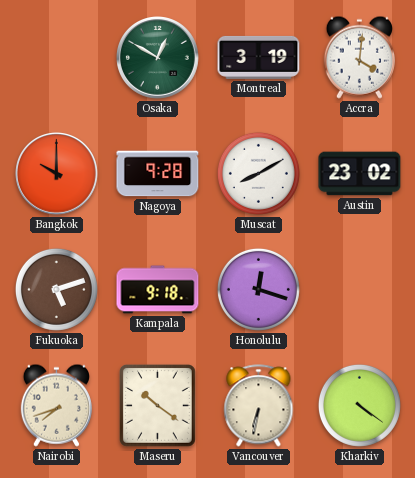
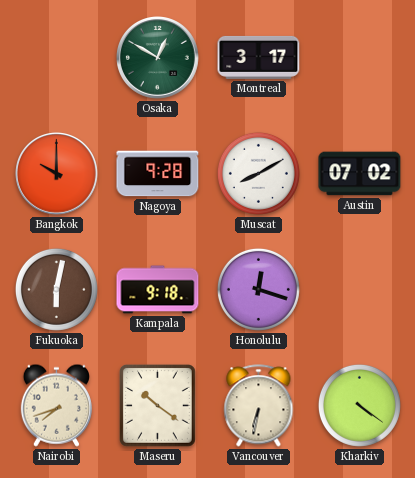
Montreal: 3:19 -> 3:17 (259, 57)
Accra: 4:01 -> none (359, 57)
Austin: 23:02 -> 07:02 (360, 174)
Fukuoka: 5:12 -> 6:02 (56, 289)
